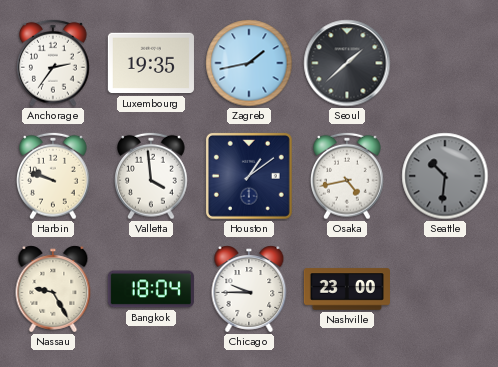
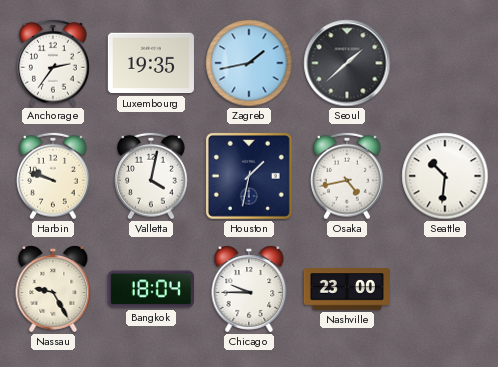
Valletta: 3:59 -> 4:02 (152, 176)
Houston: 1:09 -> 1:32 (249, 176)
Seattle dial: grey -> white (445, 176)
